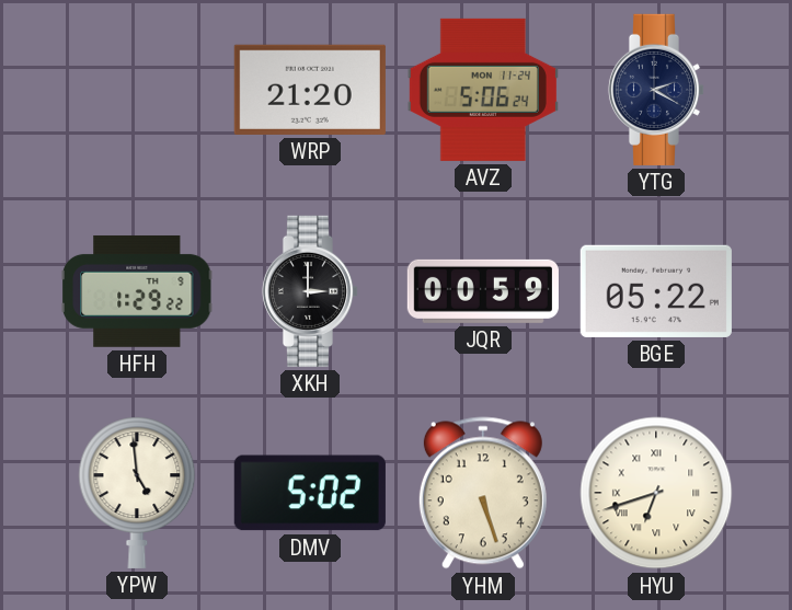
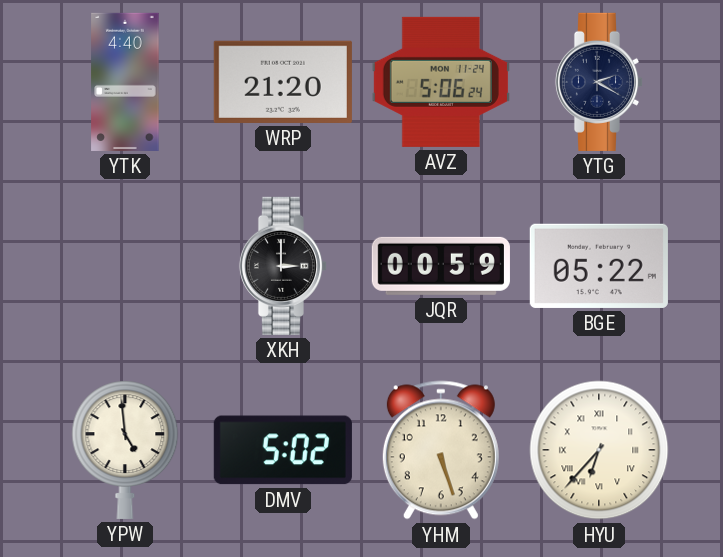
YTK: none -> 4:40 (125, 82)
HFH: 1:29 -> none (138, 291)
HYU: 6:42 -> 6:37 (599, 450)
